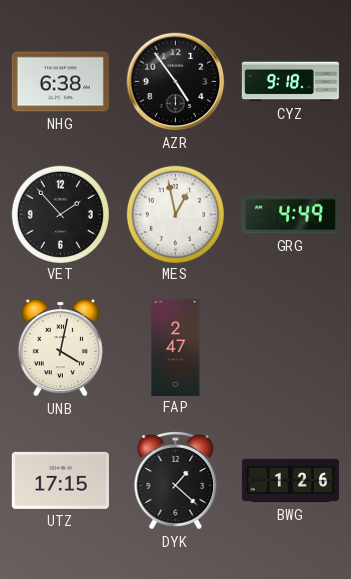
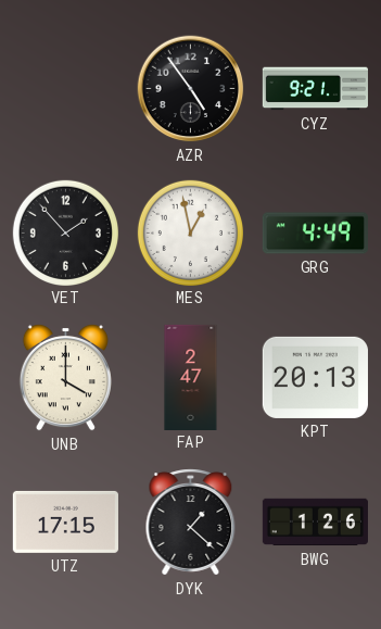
NHG: 6:38 -> none (60, 82)
CYZ: 9:18 -> 9:21 (315, 89)
UNB: 4:02 -> 4:00 (65, 377)
KPT: none -> 20:13 (315, 377)
